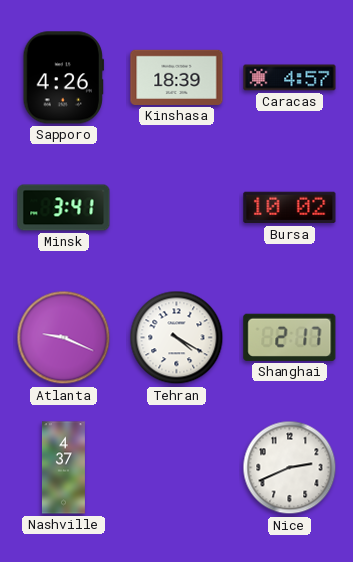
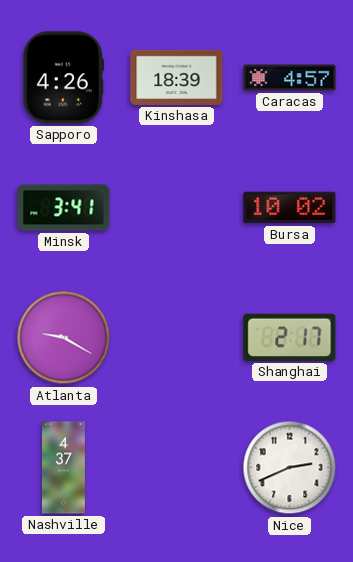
Atlanta: 9:19 -> 9:20 (64, 338)
Tehran: 4:20 -> none (177, 338)
